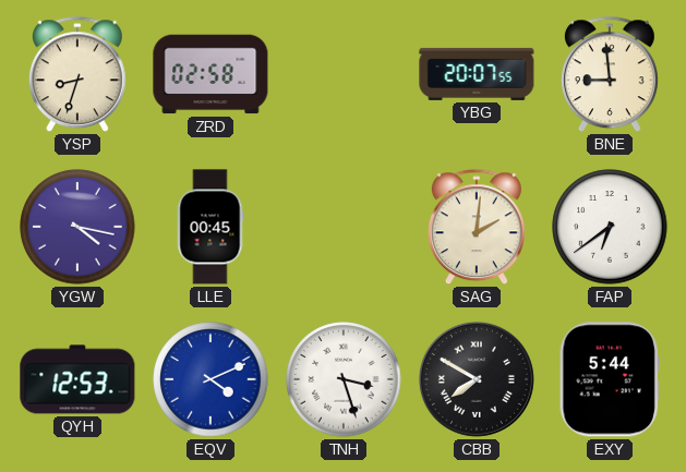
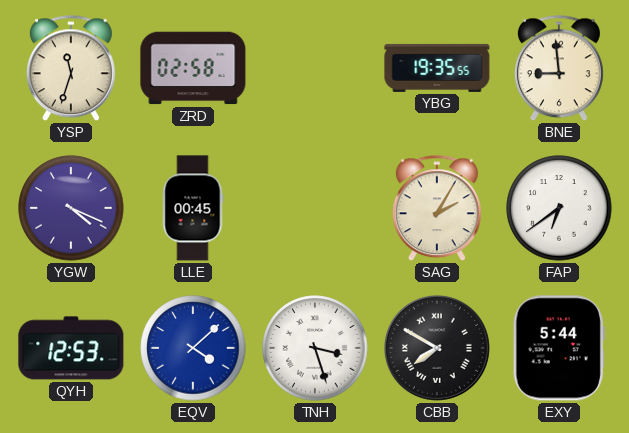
YSP: 8:33 -> 11:33 (71, 69)
YBG: 20:07 -> 19:35 (437, 68)
YGW: 4:17 -> 4:19 (71, 208)
SAG: 2:01 -> 2:05 (437, 209)
EQV: 4:11 -> 4:08 (193, 348)
